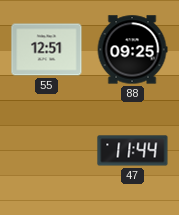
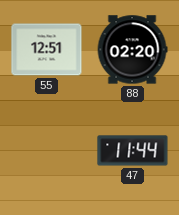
88: 09:25 -> 02:20 (132, 50)
